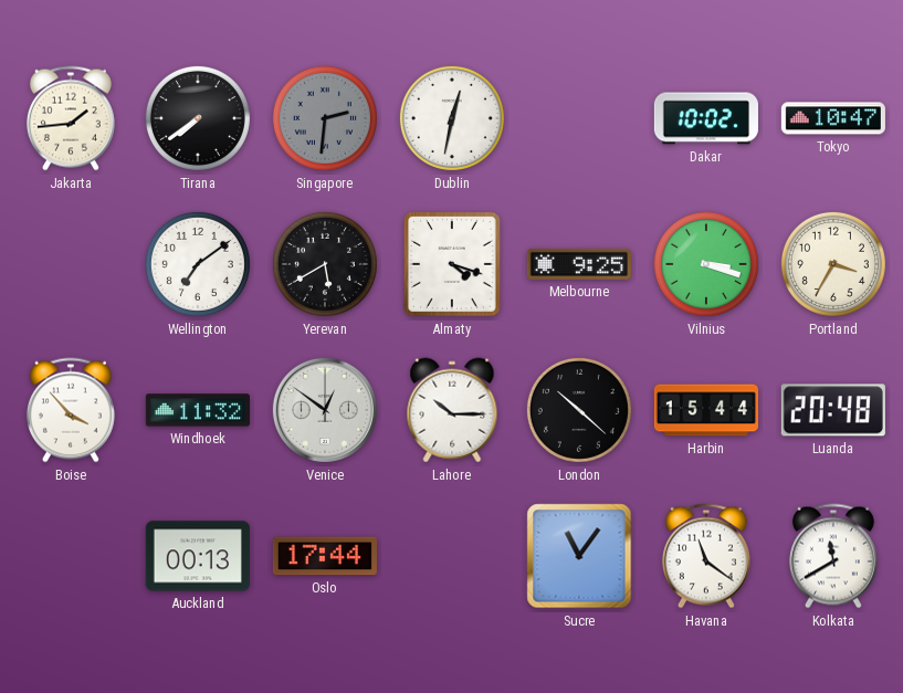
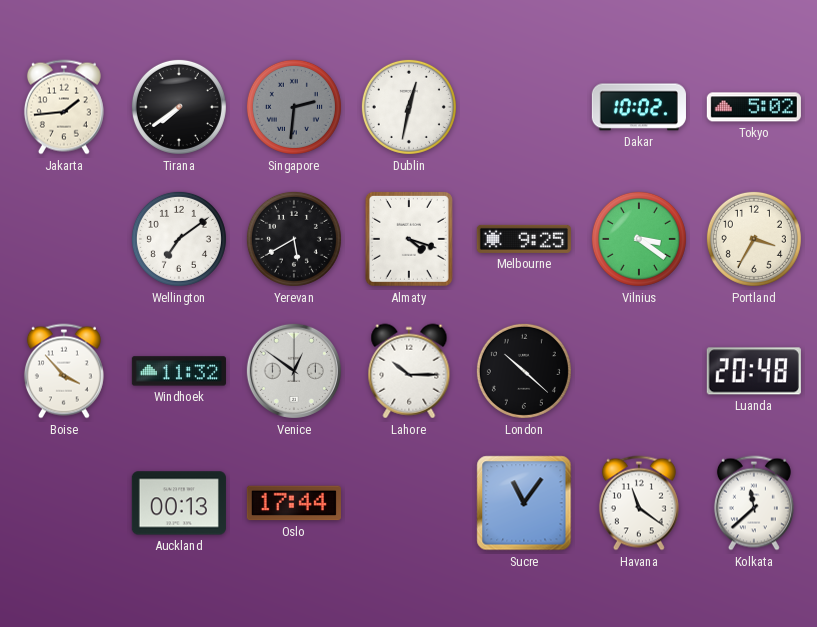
Tokyo: 10:47 -> 5:02 (754, 107)
Vilnius: 3:18 -> 3:21 (639, 239)
Harbin: 15:44 -> none (706, 410)
Kolkata: 11:40 -> 11:38 (754, 503)
